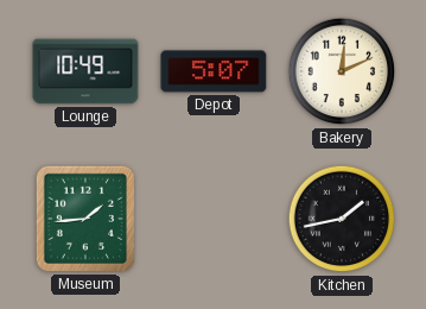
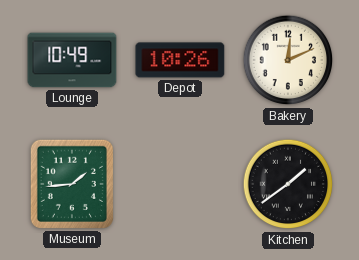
Depot: 5:07 -> 10:26 (180, 60)
Kitchen: 1:43 -> 1:39 (288, 184)
